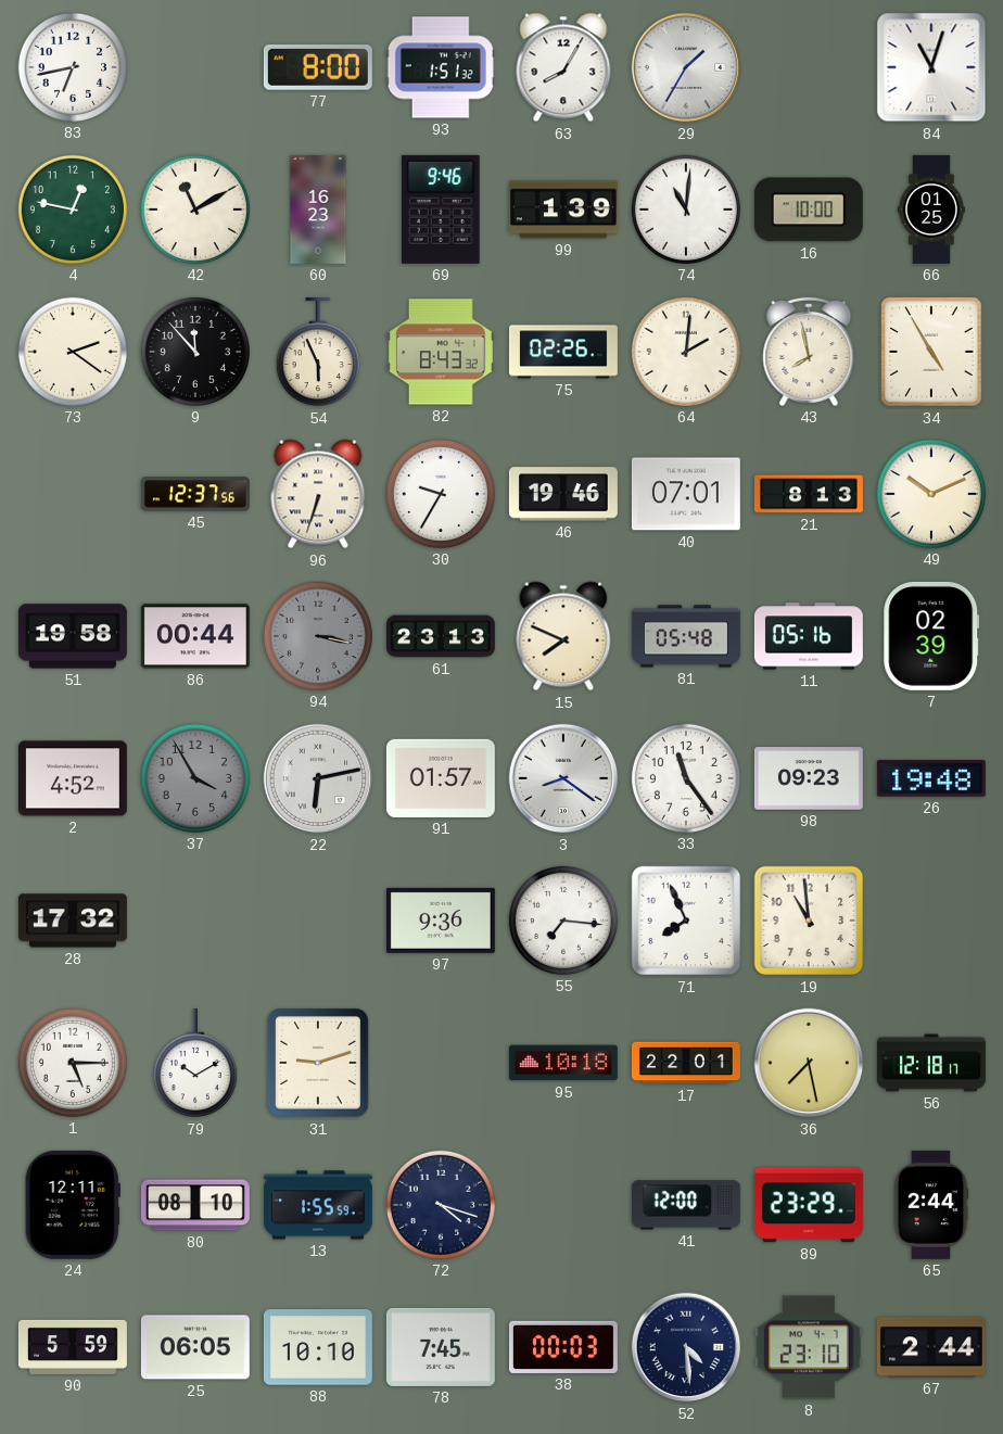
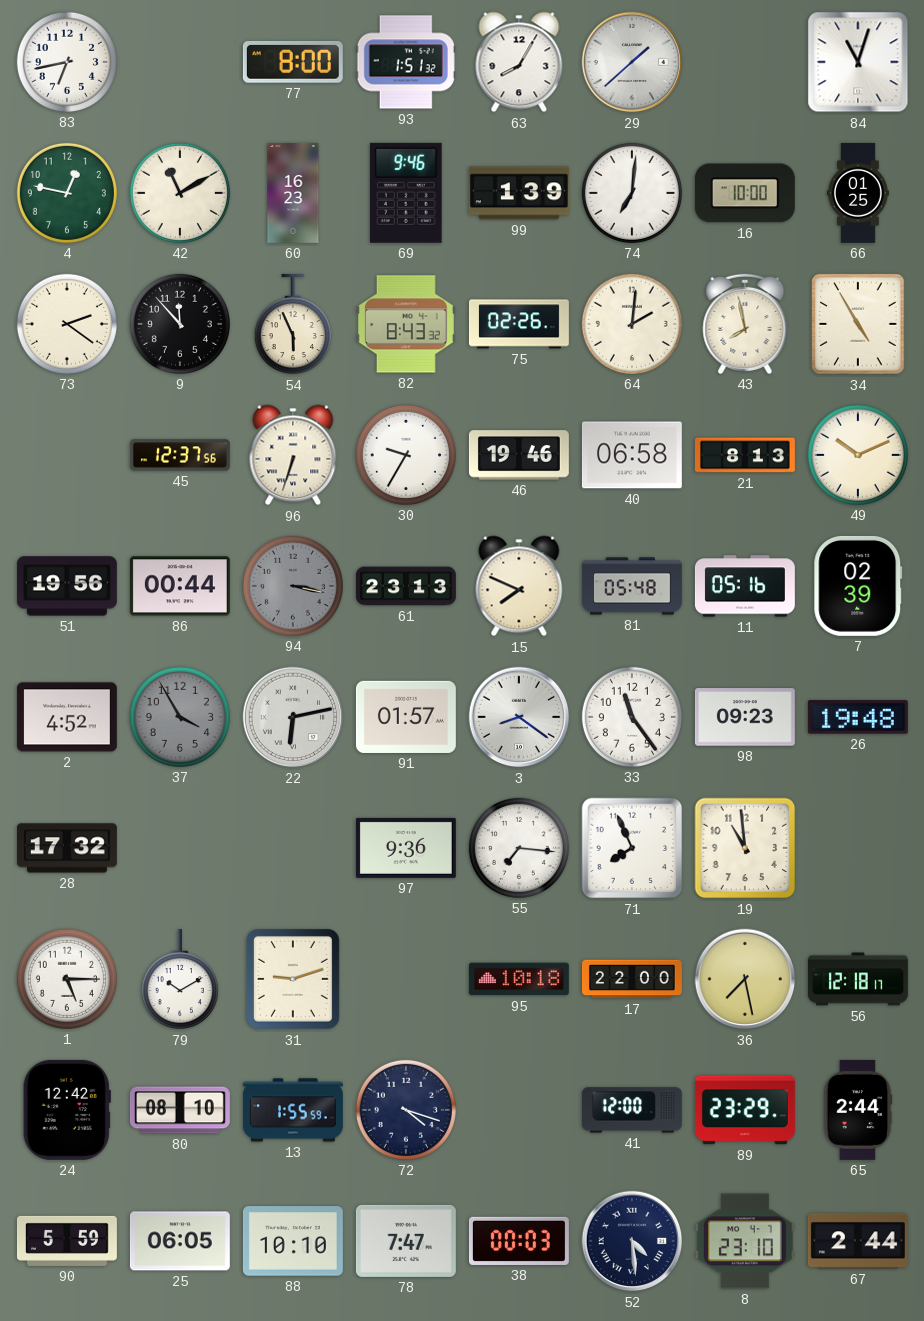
29: 1:35 -> 1:38 (632, 62)
74: 11:01 -> 7:01 (632, 193)
40: 07:01 -> 06:58 (632, 455)
51: 19:58 -> 19:56 (67, 586)
17: 22:01 -> 22:00 (632, 979)
24: 12:11 -> 12:42 (67, 1110)
78: 7:45 -> 7:47 (406, 1241)
